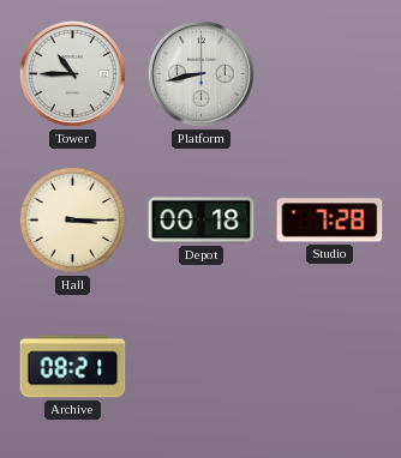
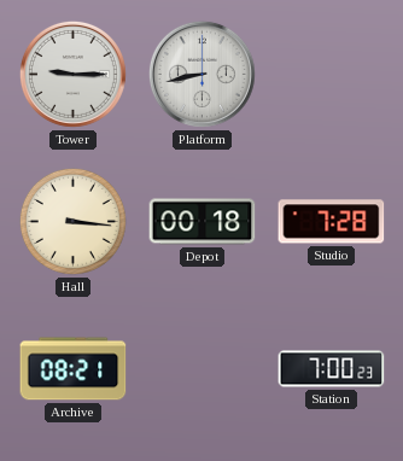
Tower: 10:45 -> 9:15 (72, 74)
Hall: 3:15 -> 3:16 (72, 221)
Station: none -> 7:00 (332, 369)
